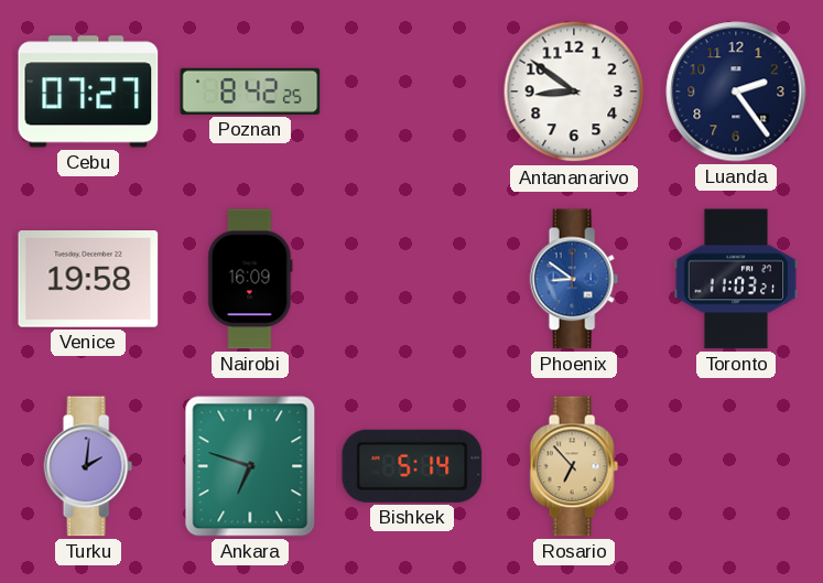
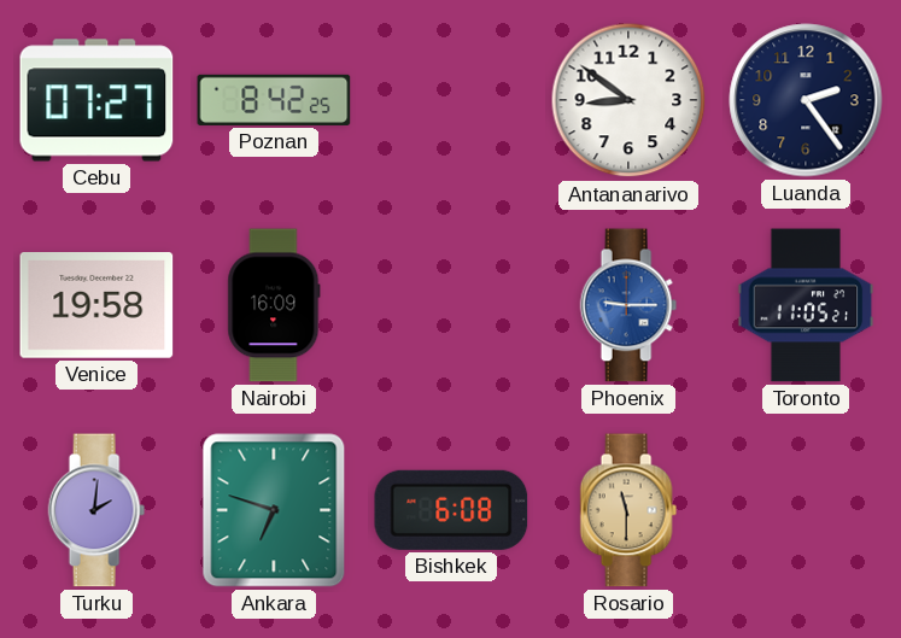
Phoenix: 8:51 -> 9:15 (628, 305)
Toronto: 11:03 -> 11:05 (806, 305)
Bishkek: 5:14 -> 6:08 (451, 510)
Rosario: 6:53 -> 11:30 (628, 510)
